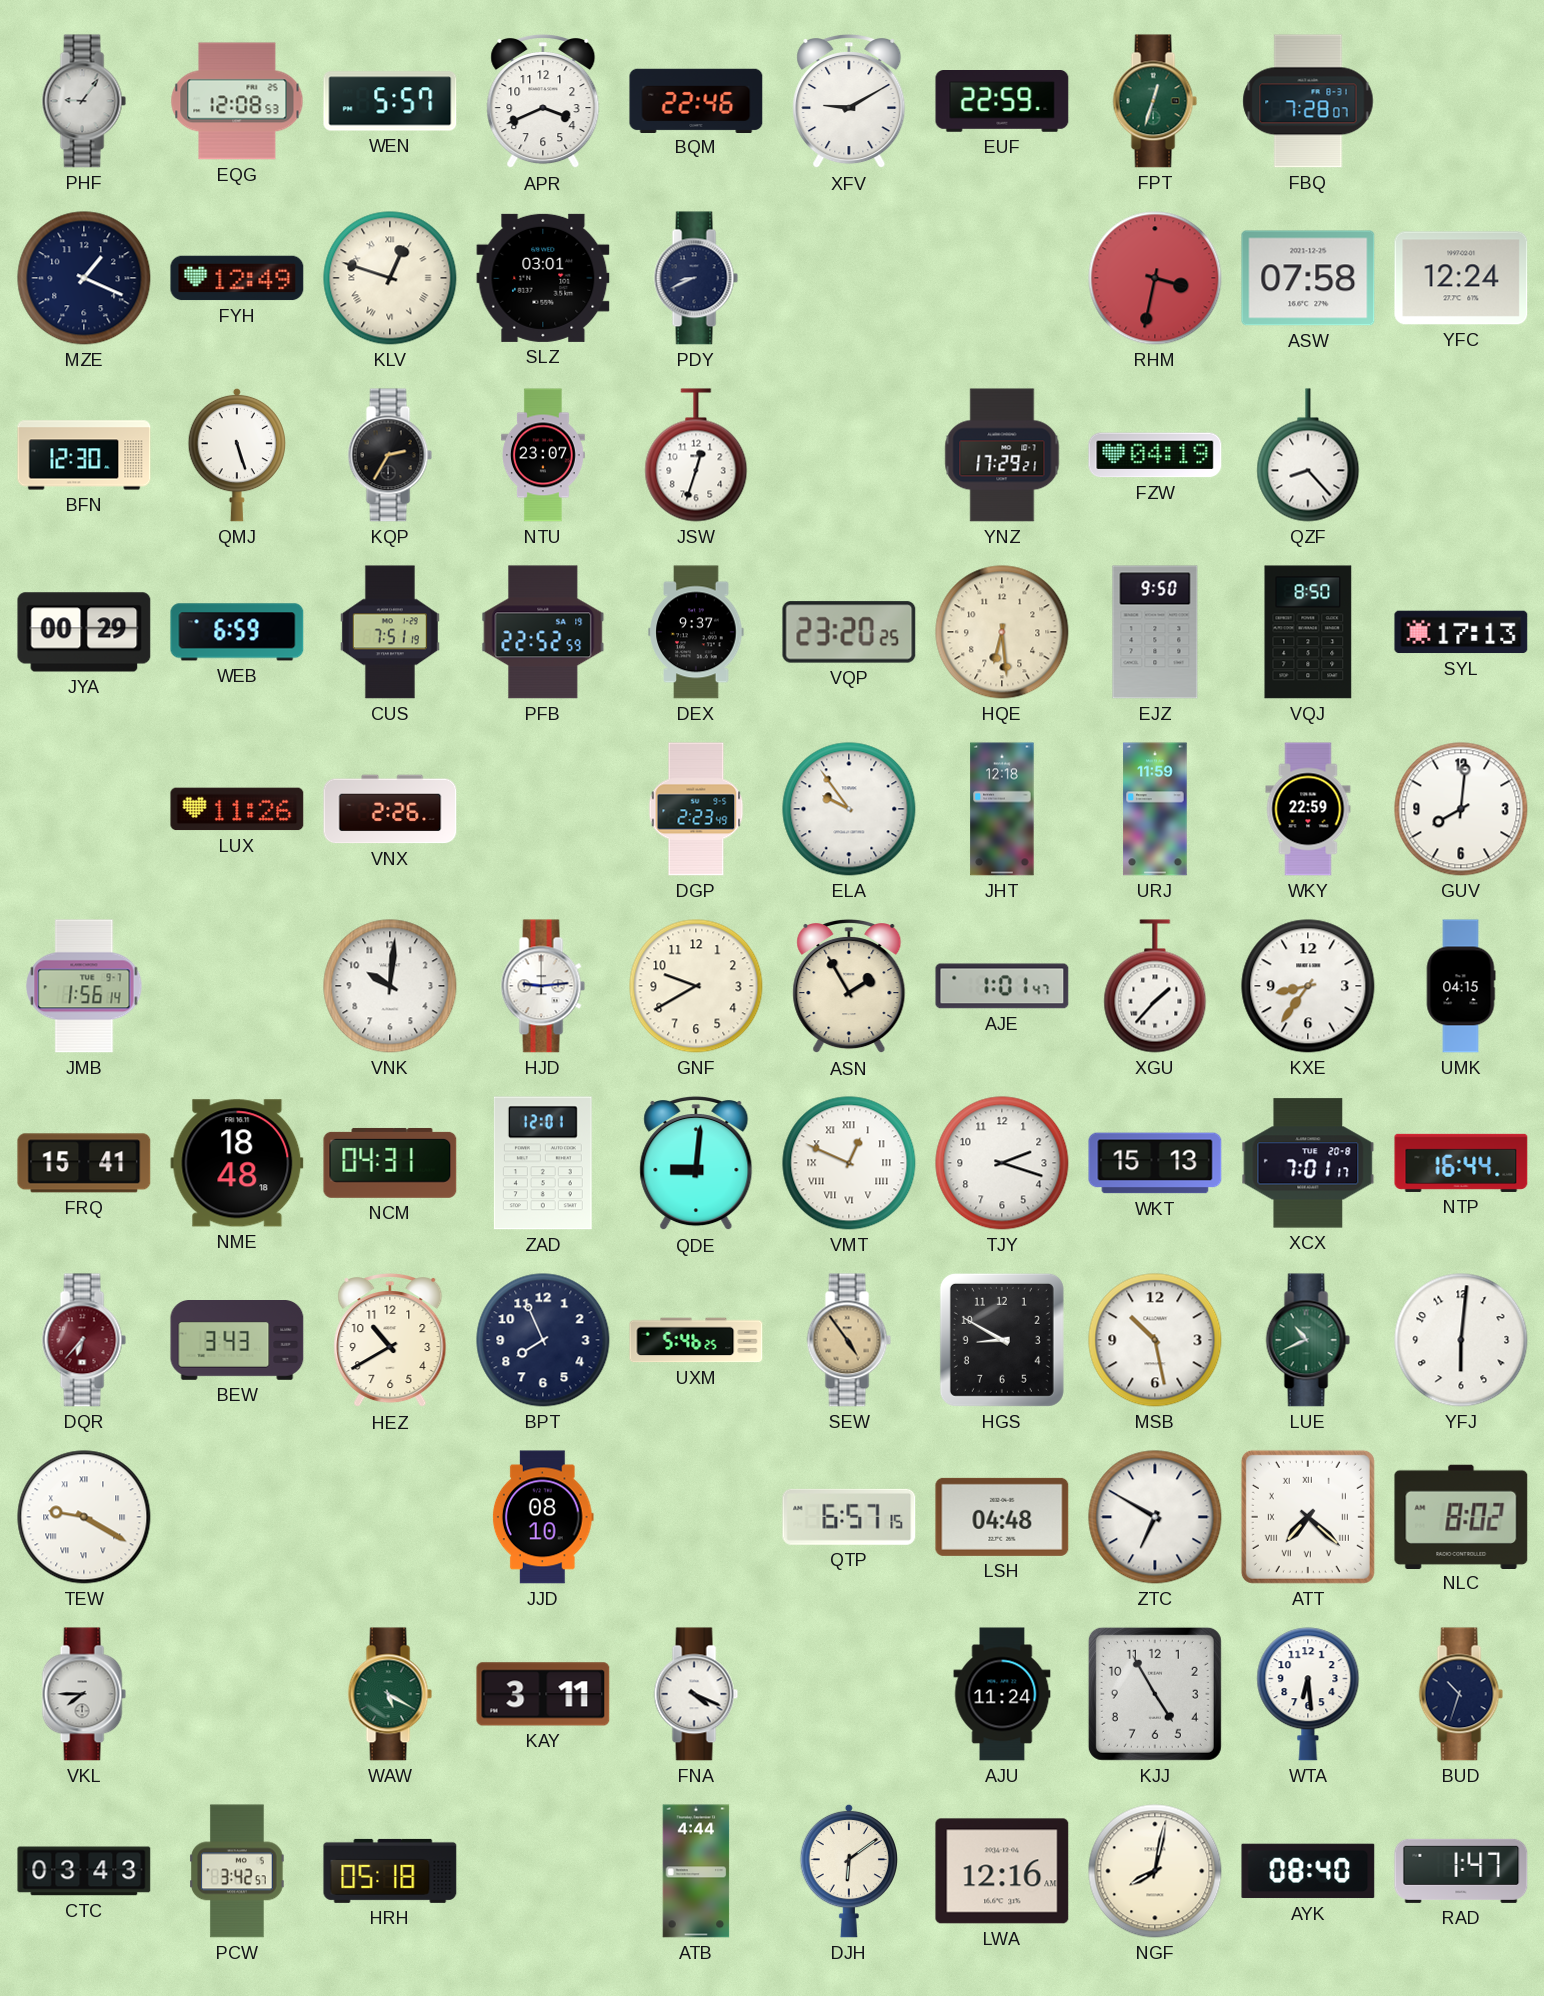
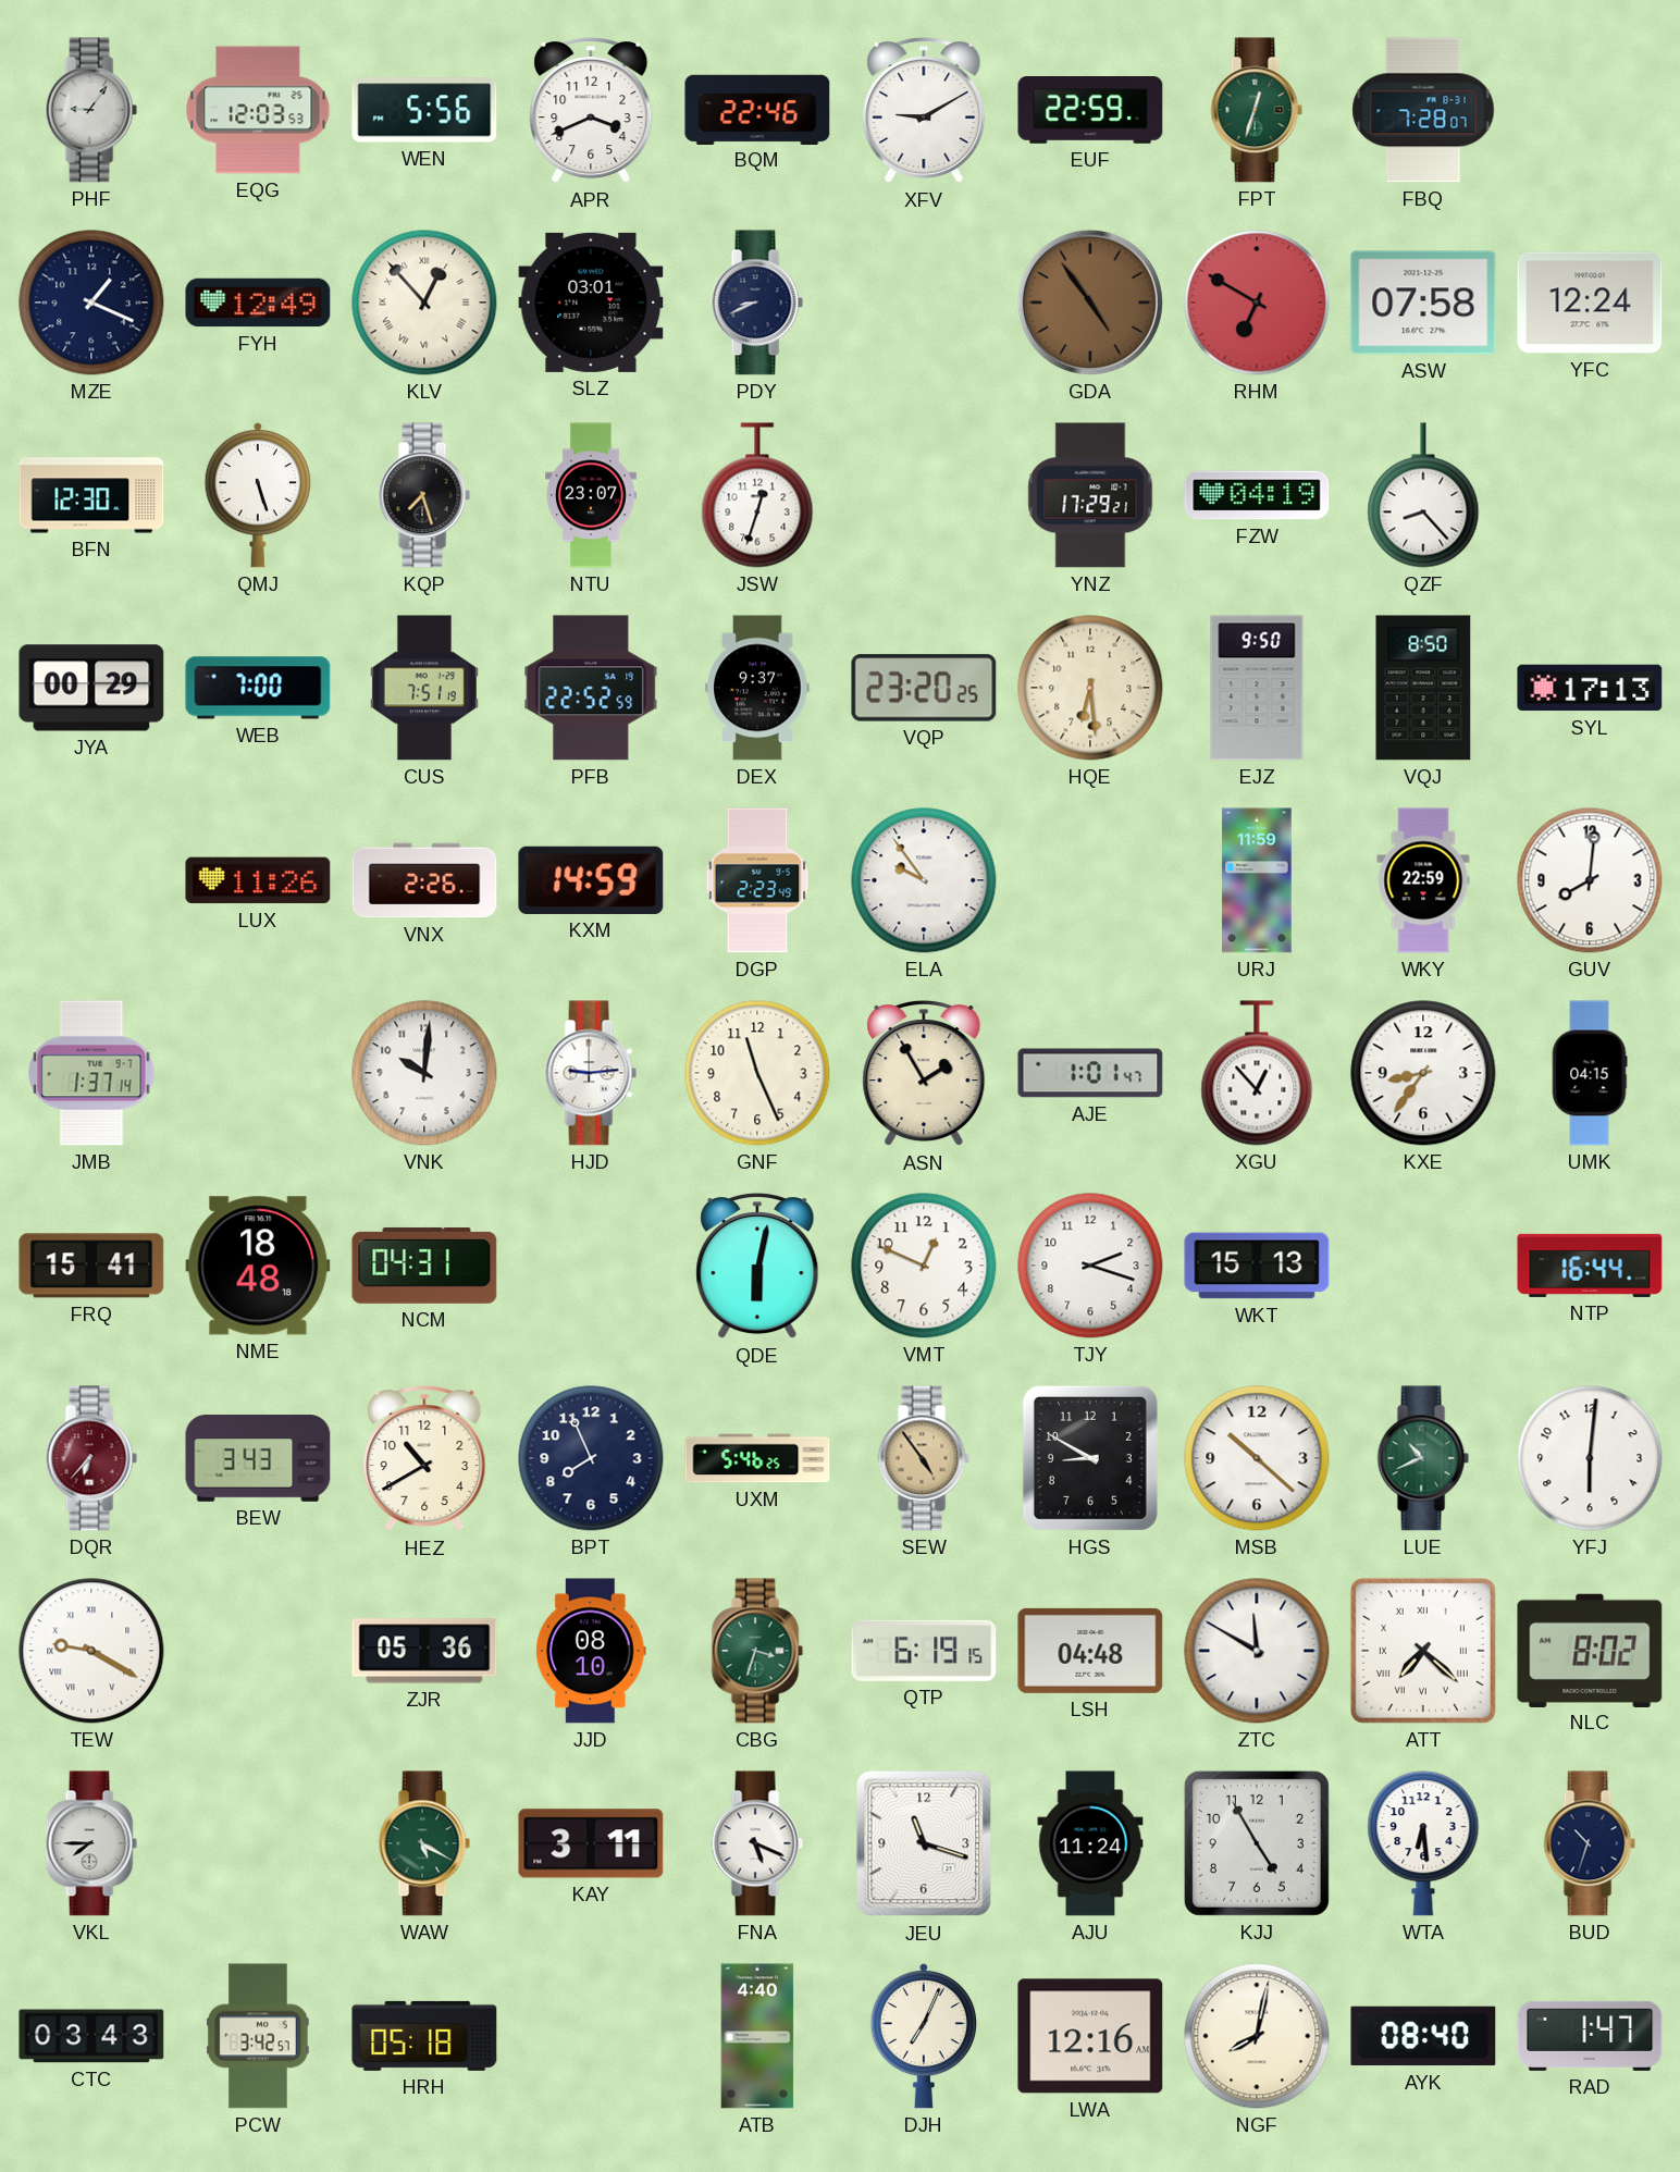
EQG: 12:08 -> 12:03 (258, 110)
WEN: 5:57 -> 5:56 (424, 110)
KLV: 12:48 -> 12:53 (424, 303)
GDA: none -> 4:54 (1090, 303)
RHM: 3:32 -> 6:50 (1257, 303)
KQP: 2:35 -> 7:27 (424, 495)
WEB: 6:59 -> 7:00 (258, 688)
KXM: none -> 14:59 (591, 880)
JHT: 12:18 -> none (1002, 809)
JMB: 1:56 -> 1:37 (91, 1073)
GNF: 9:40 -> 11:26 (757, 1073)
XGU: 1:37 -> 12:53 (1257, 1073)
ZAD: 12:01 -> none (543, 1163)
QDE: 9:01 -> 6:02 (757, 1266)
VMT numerals: Roman -> Arabic (924, 1266)
XCX: 7:01 -> none (1308, 1163)
MSB: 10:28 -> 10:22 (1257, 1458)
ZJR: none -> 05:36 (424, 1651)
CBG: none -> 3:33 (757, 1651)
QTP: 6:57 -> 6:19 (924, 1651)
ZTC: 6:50 -> 11:50 (1257, 1651)
FNA: 4:19 -> 5:19 (757, 1843)
JEU: none -> 11:18 (924, 1843)
ATB: 4:44 -> 4:40 (757, 2036)
DJH: 6:09 -> 7:04 (923, 2036)
